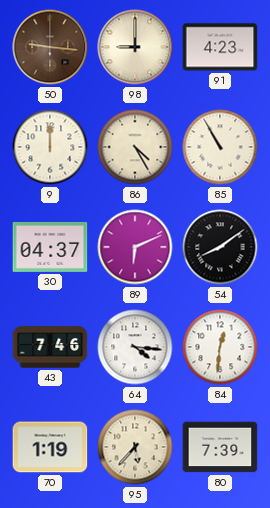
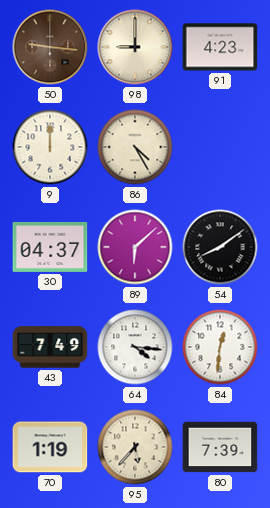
85: 10:55 -> none (220, 147)
89: 6:11 -> 6:08 (135, 247)
43: 7:46 -> 7:49 (50, 347)
